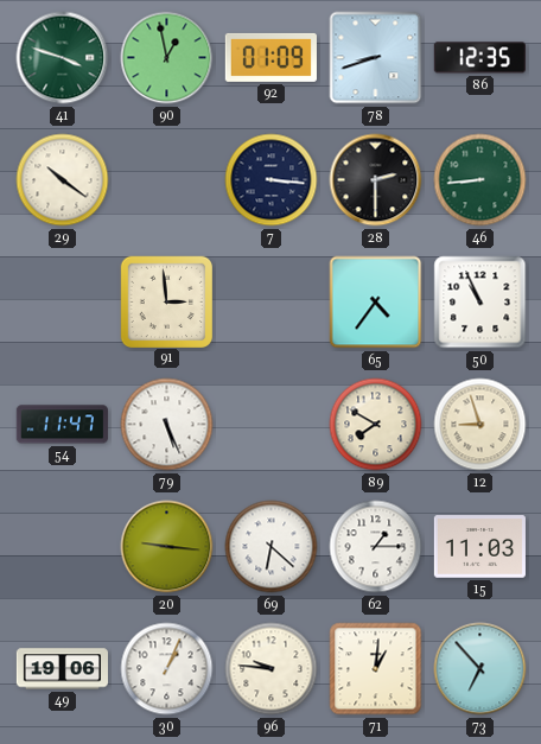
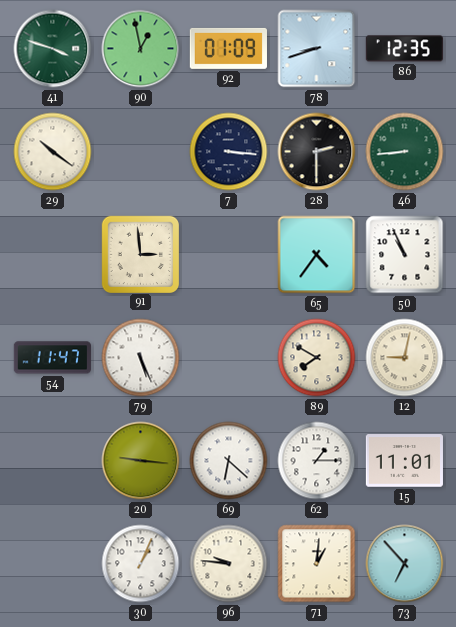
12: 8:57 -> 9:02 (405, 358)
15: 11:03 -> 11:01 (404, 461)
49: 19:06 -> none (62, 669)
